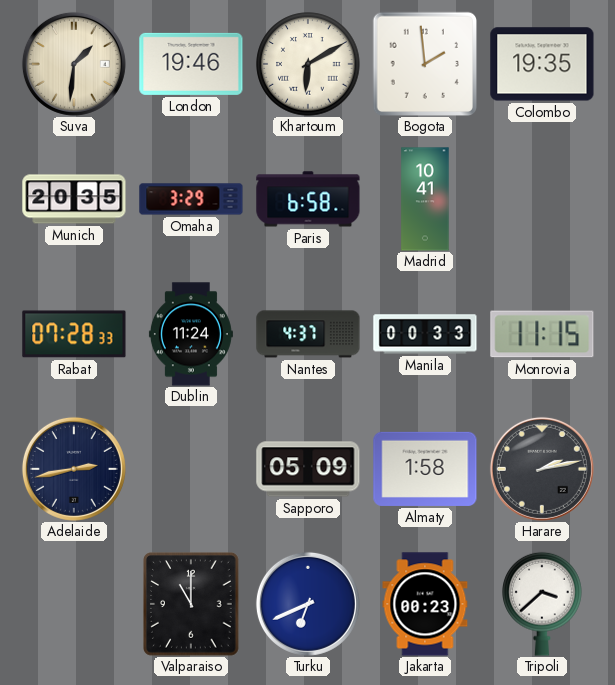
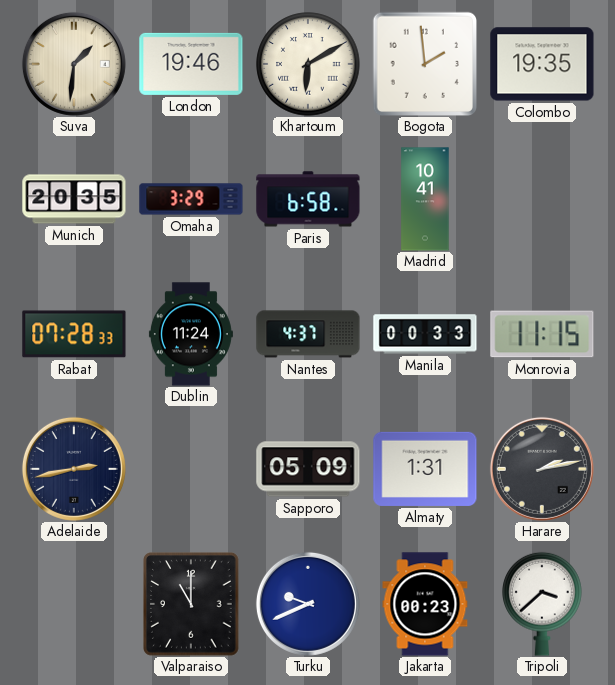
Almaty: 1:58 -> 1:31 (425, 469)
Turku: 6:41 -> 9:41 (308, 604)
